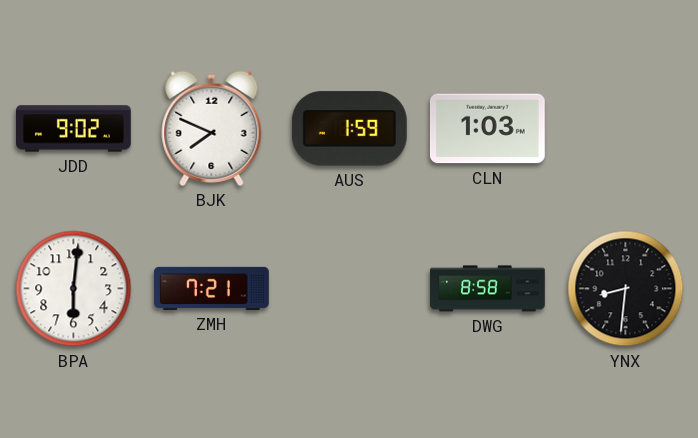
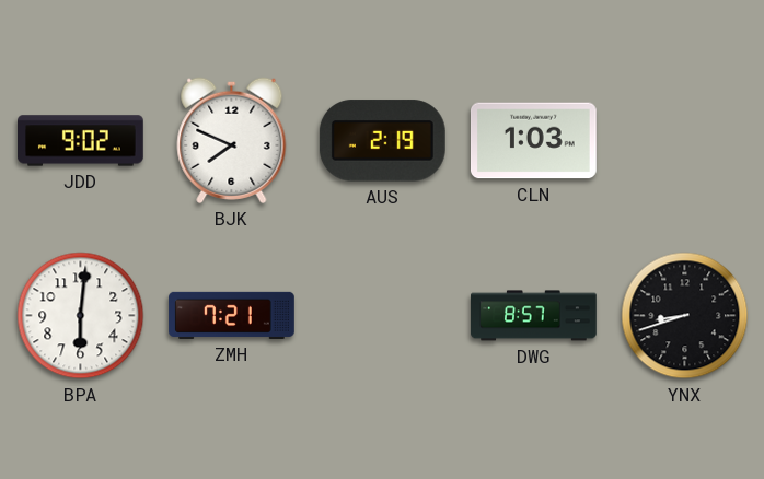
AUS: 1:59 -> 2:19 (382, 141)
DWG: 8:58 -> 8:57 (534, 316)
YNX: 8:31 -> 8:42 (685, 316)
